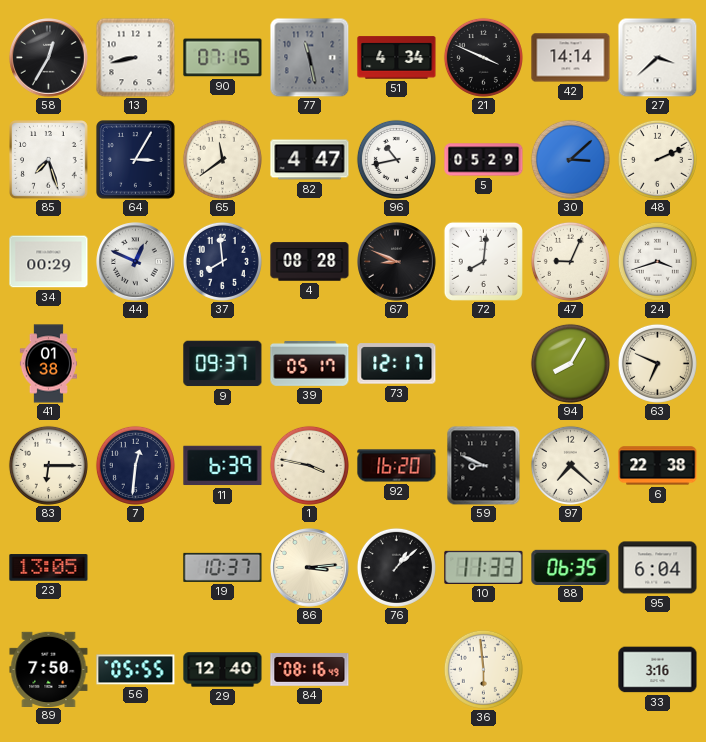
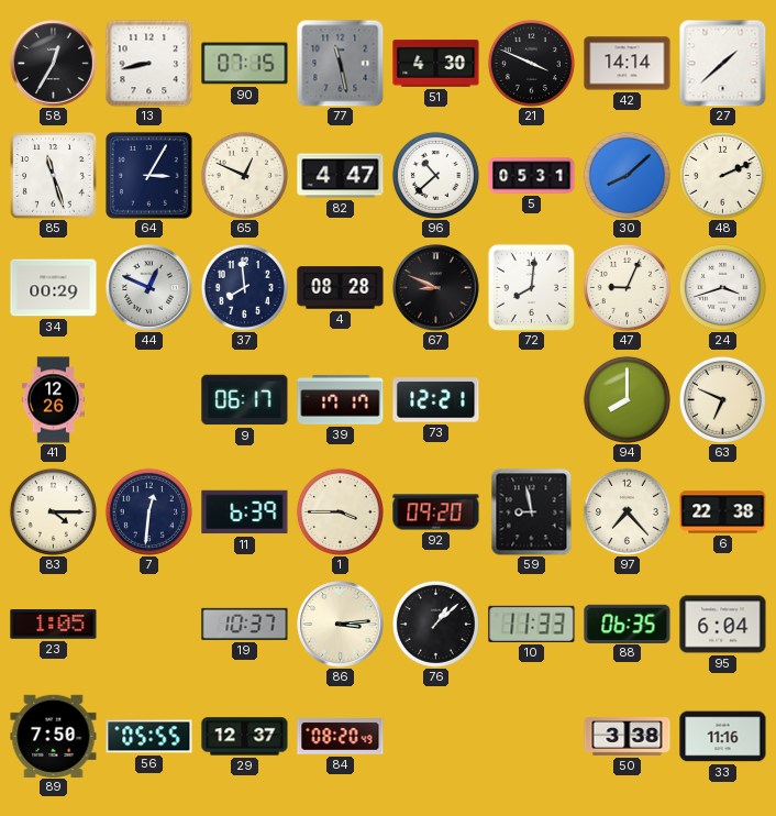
51: 4:34 -> 4:30 (436, 64)
27: 3:38 -> 1:38 (722, 63)
85: 7:27 -> 11:27 (54, 176)
65: 11:39 -> 12:49 (244, 175)
96: 10:43 -> 10:38 (435, 175)
5: 05:29 -> 05:31 (532, 176)
30: 3:08 -> 8:08 (627, 175)
41: 01:38 -> 12:26 (53, 400)
9: 09:37 -> 06:17 (245, 400)
39: 05:17 -> 17:17 (341, 399)
73: 12:17 -> 12:21 (436, 400)
94: 8:05 -> 8:00 (627, 399)
83: 6:15 -> 4:15 (53, 511)
1: 3:47 -> 3:45 (340, 511)
92: 16:20 -> 09:20 (436, 512)
59: 8:49 -> 8:58 (532, 511)
97: 7:22 -> 7:23 (627, 511)
23: 13:05 -> 1:05 (54, 625)
29: 12:40 -> 12:37 (245, 737)
84: 08:16 -> 08:20 (341, 737)
36: 5:59 -> none (483, 669)
50: none -> 3:38 (628, 737)
33: 3:16 -> 11:16 (723, 737)
